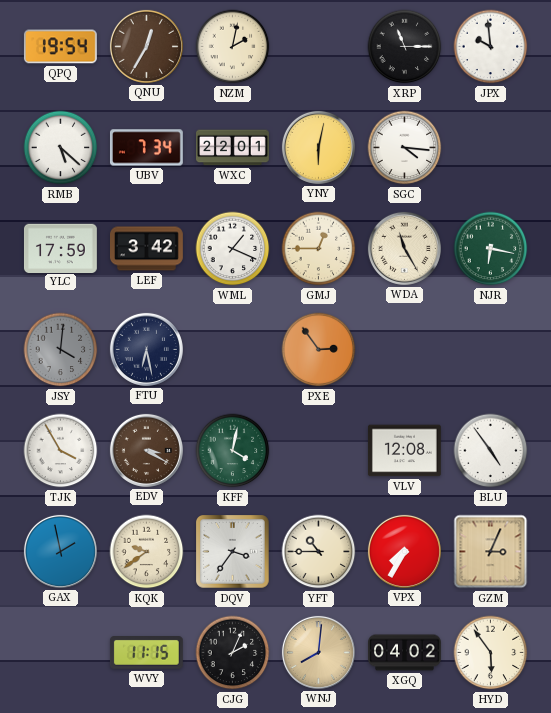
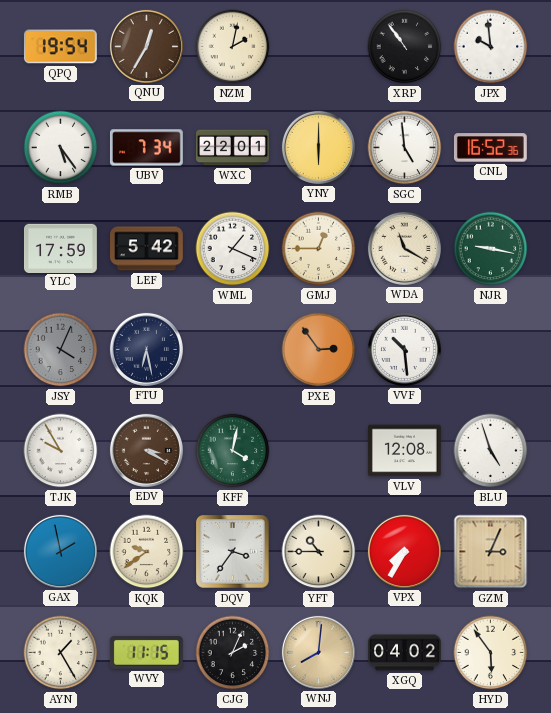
XRP: 11:15 -> 10:54 (405, 47)
RMB: 5:22 -> 5:24 (61, 148)
YNY: 6:02 -> 6:00 (318, 147)
SGC: 4:16 -> 4:59 (405, 148)
CNL: none -> 16:52 (490, 148)
LEF: 3:42 -> 5:42 (147, 249)
WDA: 11:25 -> 11:20 (404, 248)
NJR: 6:17 -> 9:17 (491, 249)
JSY: 4:01 -> 4:04 (61, 350)
VVF: none -> 10:29 (404, 349)
TJK: 3:55 -> 9:55 (61, 451)
BLU: 4:54 -> 4:57 (491, 451)
AYN: none -> 1:25 (61, 653)
